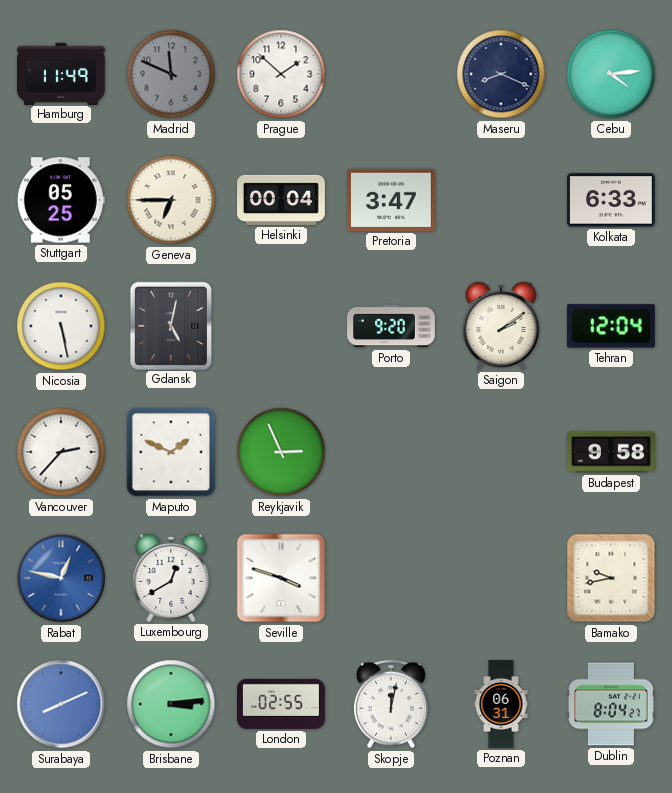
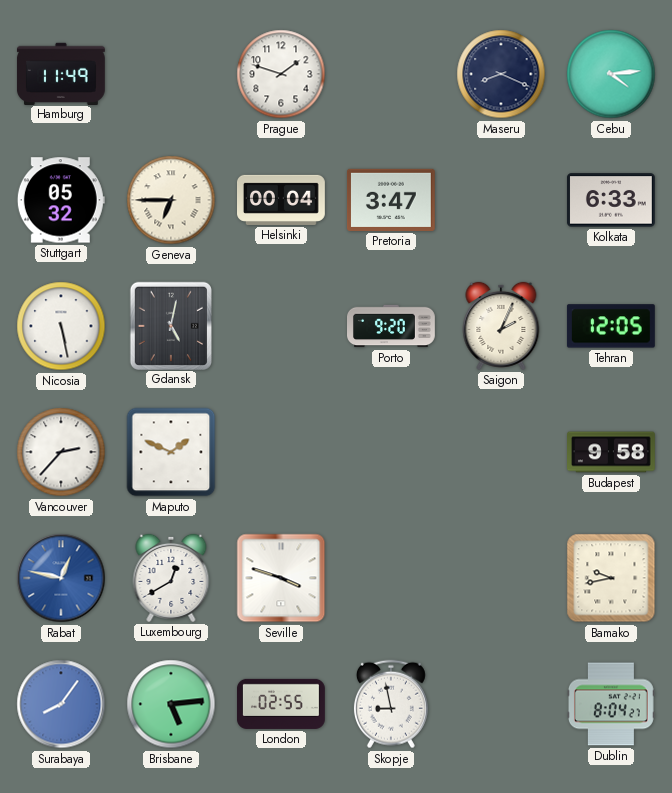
Madrid: 11:49 -> none (171, 74)
Prague: 1:52 -> 1:48 (281, 74)
Stuttgart: 05:25 -> 05:32 (61, 200)
Saigon: 2:09 -> 2:04 (501, 326)
Tehran: 12:04 -> 12:05 (611, 326)
Reykjavik: 2:56 -> none (281, 452)
Surabaya: 8:11 -> 8:06 (61, 704)
Brisbane: 3:14 -> 5:14 (171, 704)
Skopje: 12:02 -> 8:58 (391, 704)
Poznan: 06:31 -> none (501, 705)
